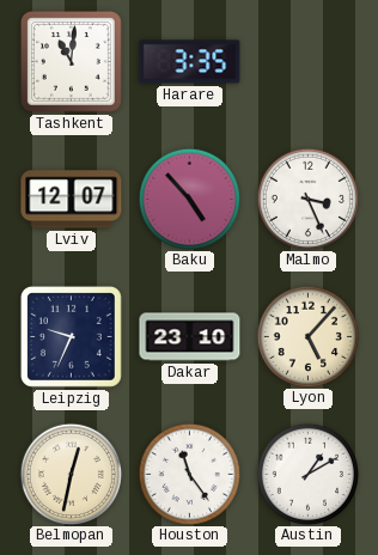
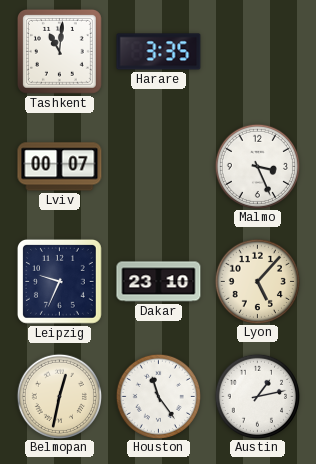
Lviv: 12:07 -> 00:07 (60, 167)
Baku: 4:53 -> none (189, 199)
Austin: 1:10 -> 1:13 (257, 396)
